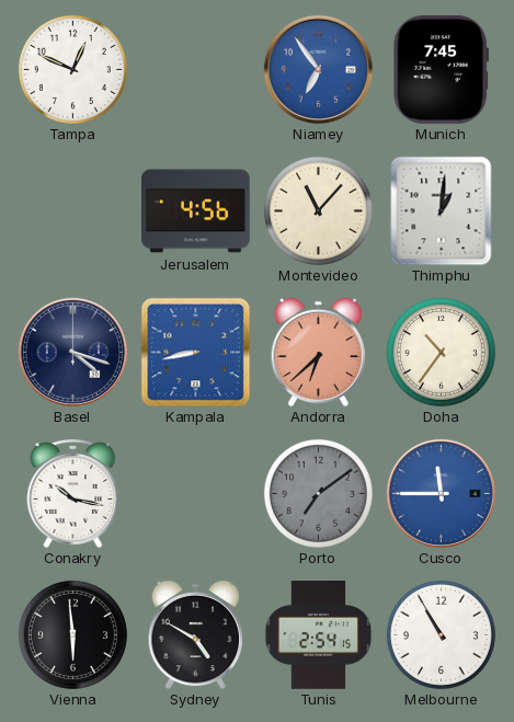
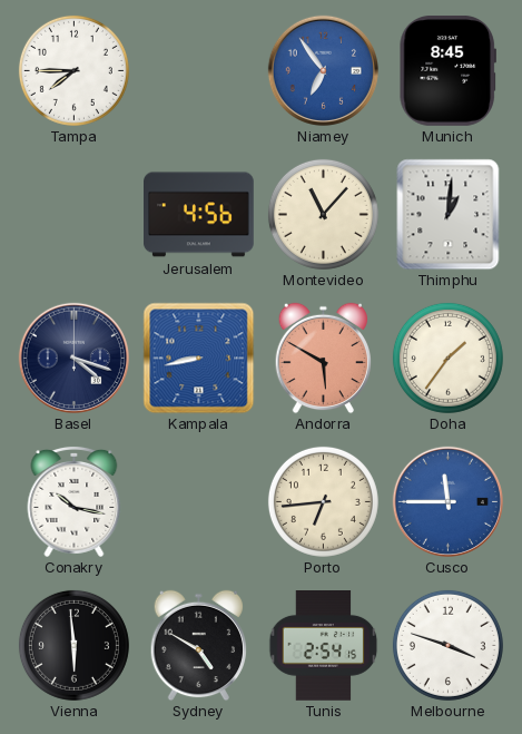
Tampa: 12:49 -> 7:45 (73, 70)
Munich: 7:45 -> 8:45 (447, 70)
Andorra: 6:38 -> 5:50 (323, 358)
Doha: 10:36 -> 1:36 (447, 358)
Porto: 7:09 -> 6:44 (323, 501)
Porto dial: grey -> cream (323, 501)
Melbourne: 10:55 -> 3:48 (447, 645)
